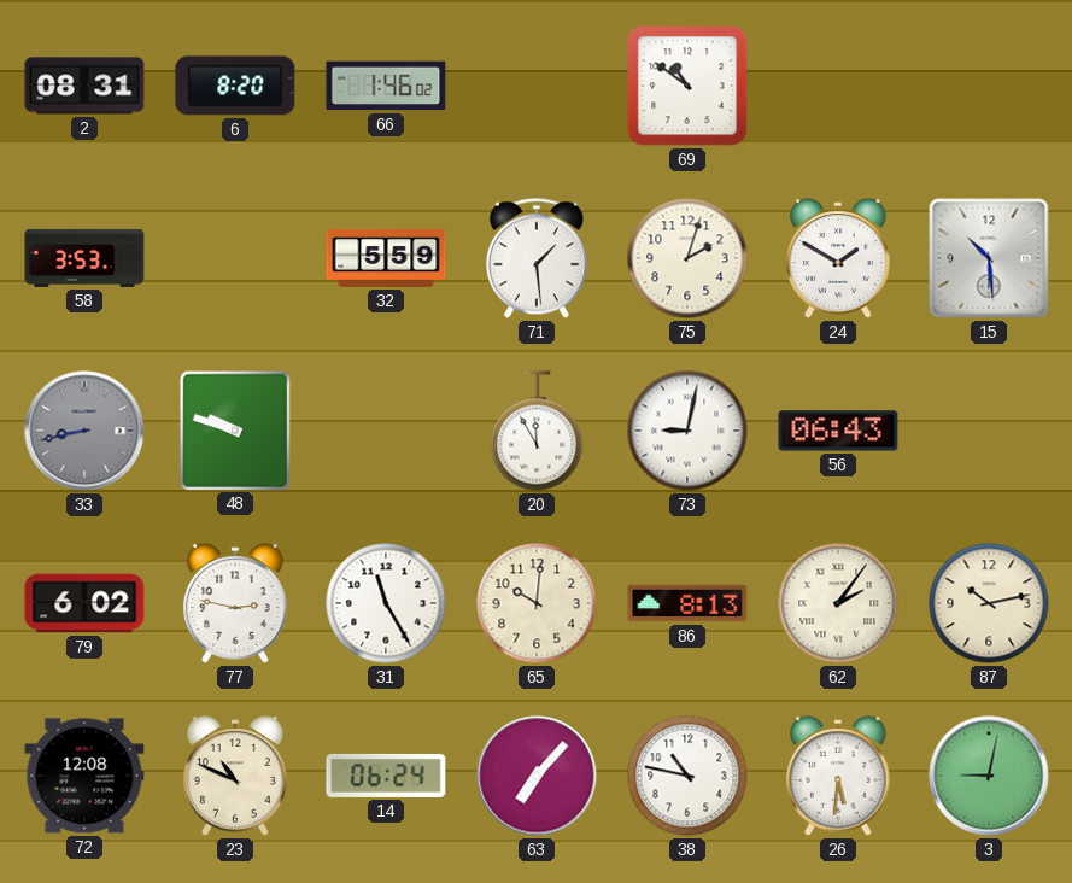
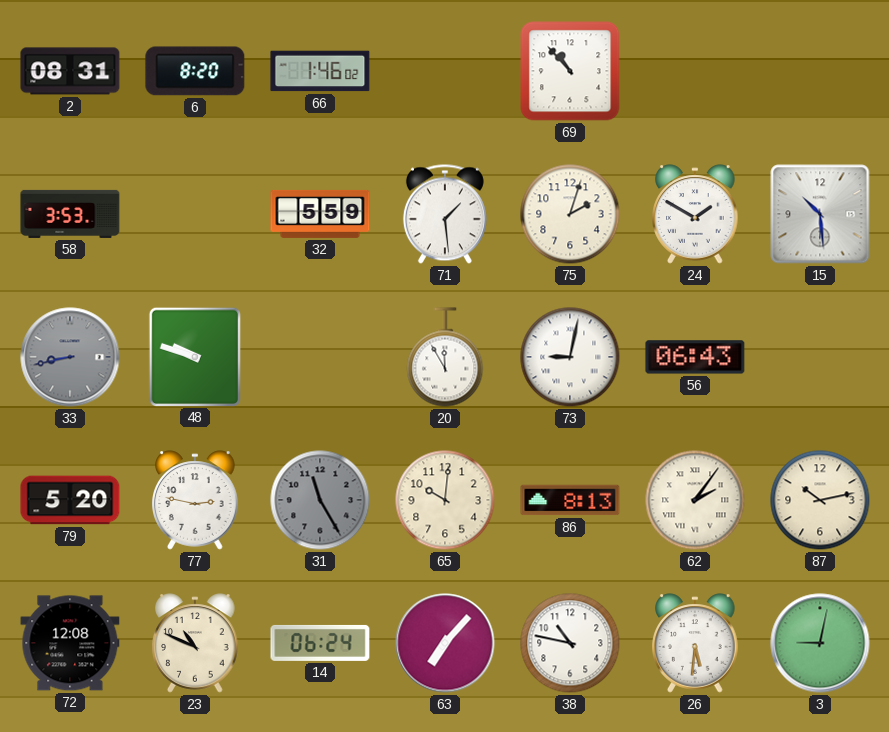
69: 10:51 -> 10:53 (570, 71)
79: 6:02 -> 5:20 (70, 500)
31 dial: white -> grey (320, 500)
